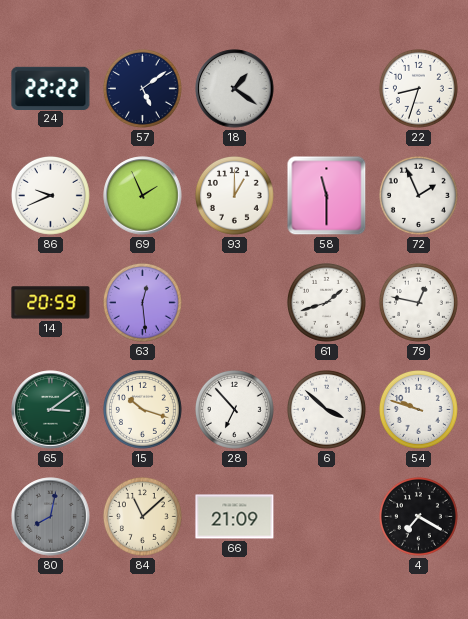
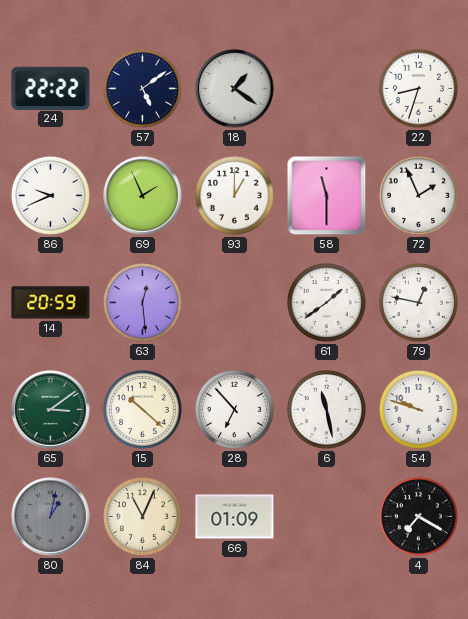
61: 1:42 -> 1:39 (326, 302)
15: 10:18 -> 10:22 (142, 409)
6: 3:52 -> 11:28 (326, 409)
80: 8:02 -> 1:02 (51, 517)
84: 11:08 -> 11:04 (142, 516)
66: 21:09 -> 01:09 (235, 517)
